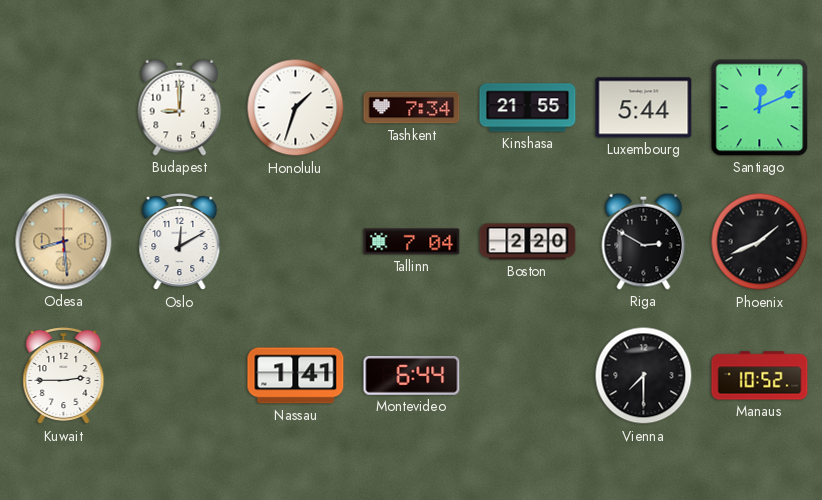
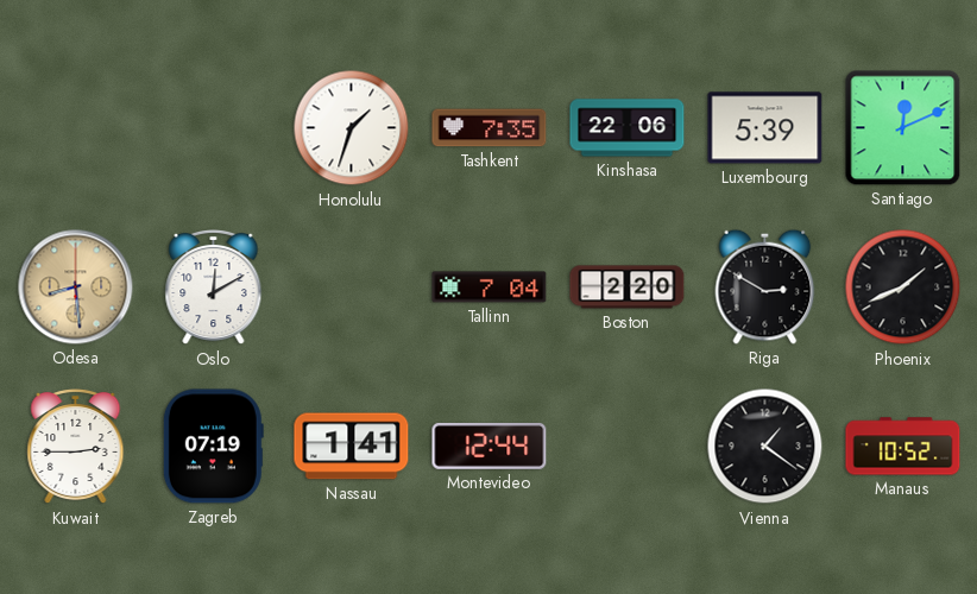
Budapest: 9:00 -> none (180, 107)
Tashkent: 7:34 -> 7:35 (490, 128)
Kinshasa: 21:55 -> 22:06 (628, 128)
Luxembourg: 5:44 -> 5:39 (765, 128)
Zagreb: none -> 07:19 (213, 447)
Montevideo: 6:44 -> 12:44 (490, 445)
Vienna: 7:30 -> 1:21 (765, 447)
